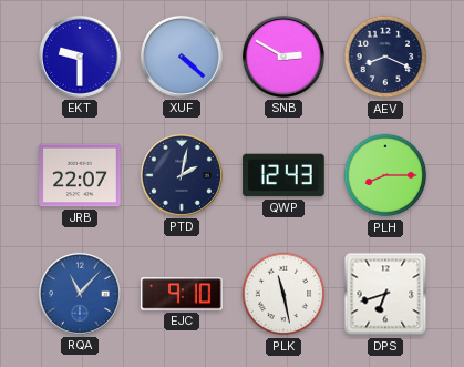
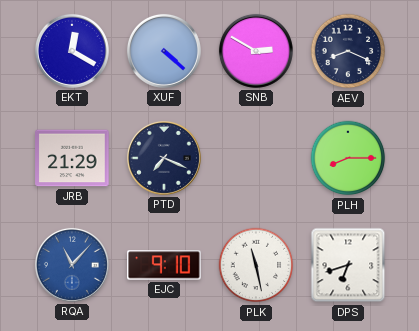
EKT: 9:30 -> 12:20 (72, 51)
JRB: 22:07 -> 21:29 (72, 158)
PTD: 2:02 -> 7:19 (164, 158)
QWP: 12:43 -> none (283, 175)
